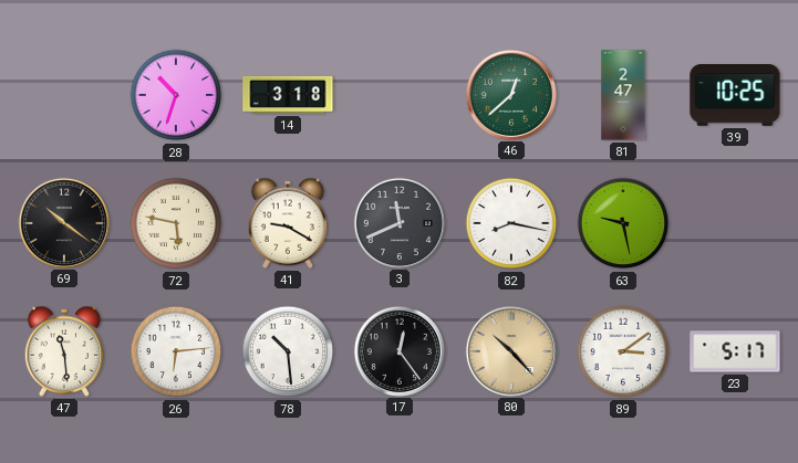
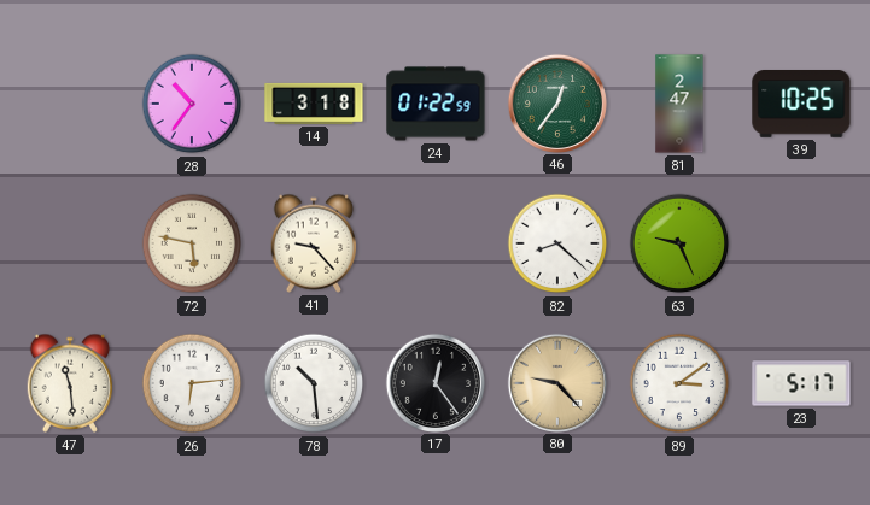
28: 10:33 -> 10:36 (192, 104)
24: none -> 01:22 (436, 104)
46: 12:38 -> 12:36 (556, 102)
69: 10:21 -> none (63, 222)
41: 9:20 -> 9:23 (314, 243)
3: 11:41 -> none (398, 222)
82: 8:17 -> 8:22 (557, 243)
63: 9:28 -> 9:26 (679, 243)
80: 10:23 -> 9:23 (556, 382)
